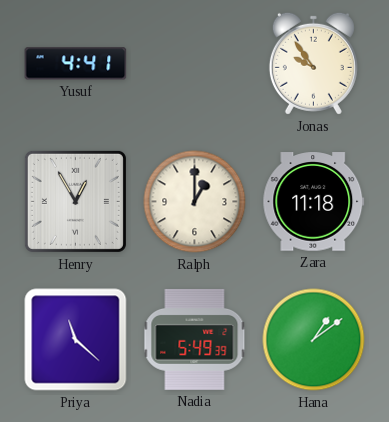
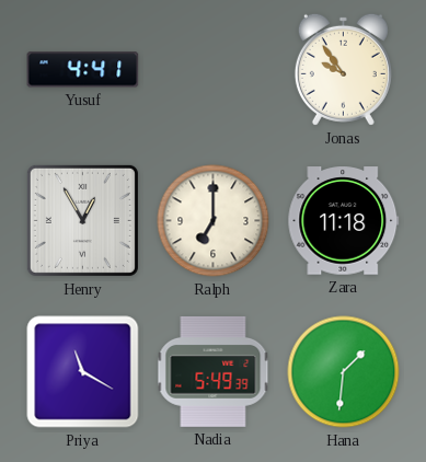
Ralph: 1:00 -> 7:00 (214, 221)
Priya: 11:22 -> 11:20 (83, 372)
Hana: 1:09 -> 1:31 (344, 372)
